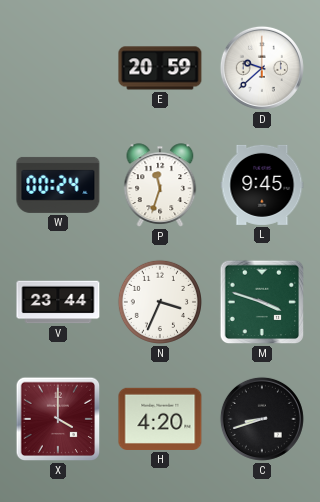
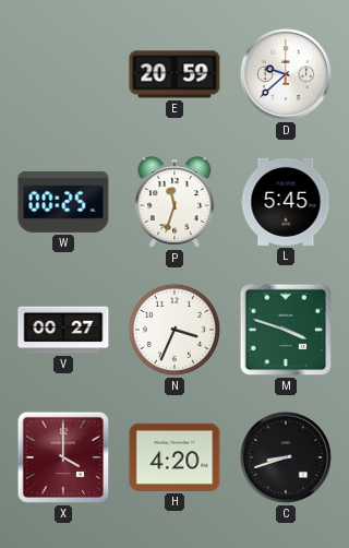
W: 00:24 -> 00:25 (63, 202)
L: 9:45 -> 5:45 (286, 202)
V: 23:44 -> 00:27 (63, 330)
